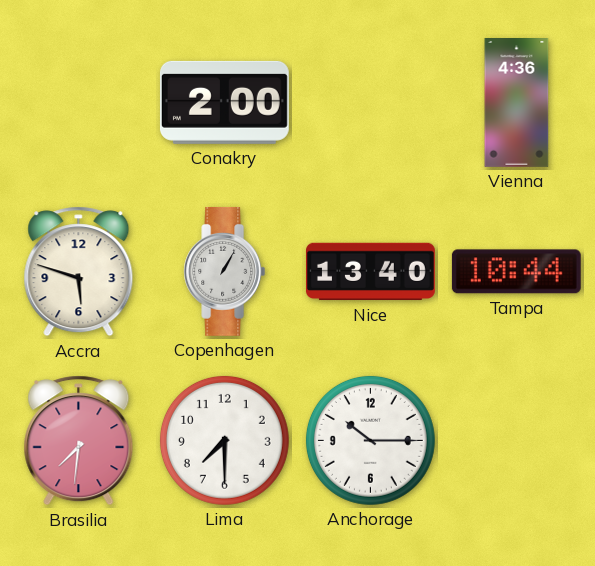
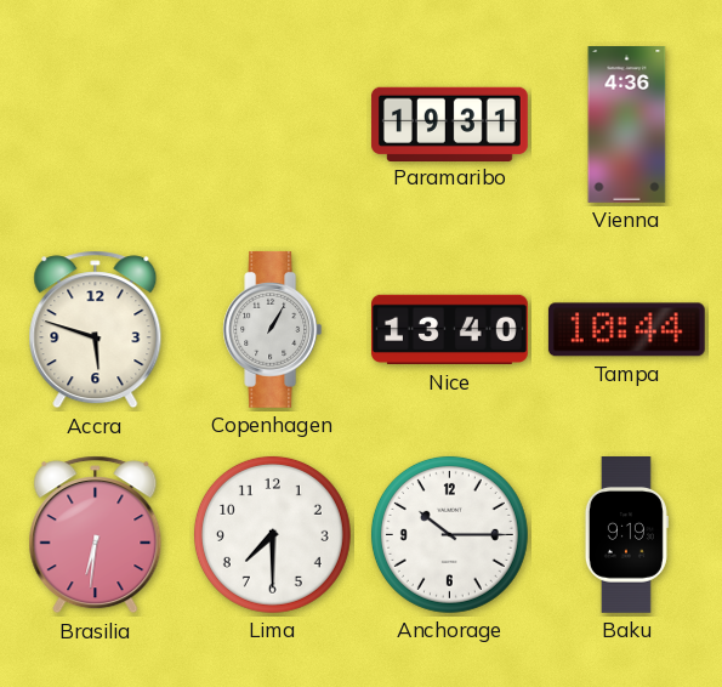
Conakry: 2:00 -> none (224, 102)
Paramaribo: none -> 19:31 (450, 124)
Brasilia: 7:31 -> 6:31 (96, 535)
Baku: none -> 9:19 (626, 535)
